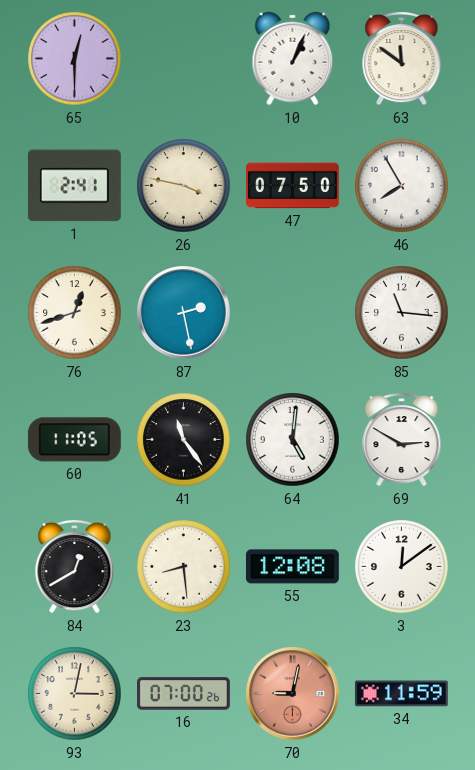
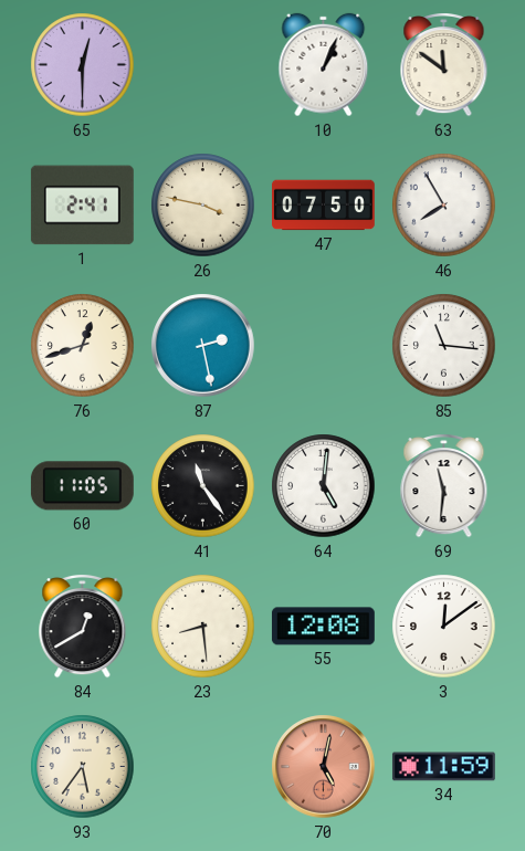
69: 2:50 -> 11:31 (444, 485)
93: 3:02 -> 5:36 (83, 767)
16: 07:00 -> none (184, 694)
70: 9:02 -> 5:02 (324, 767)
